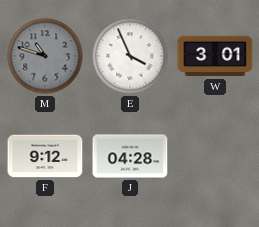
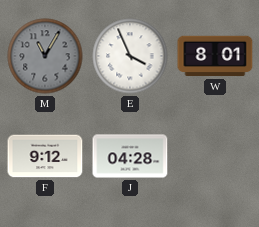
M: 10:48 -> 11:05 (45, 56)
W: 3:01 -> 8:01 (215, 56)
